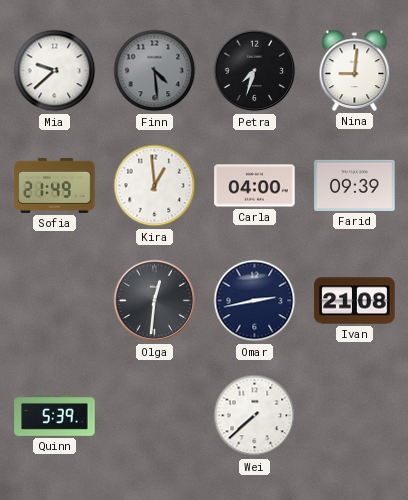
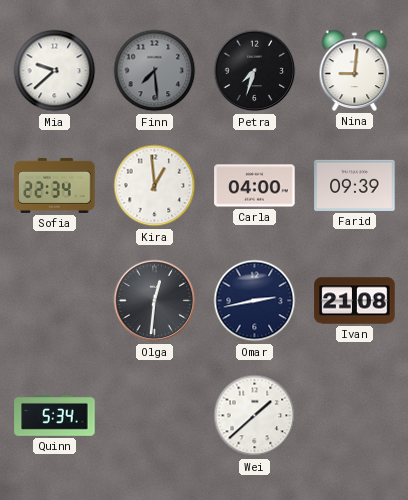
Finn: 4:29 -> 7:29 (155, 71)
Sofia: 21:49 -> 22:34 (55, 185)
Quinn: 5:39 -> 5:34 (55, 416)
Wei: 7:38 -> 1:38 (255, 416)
